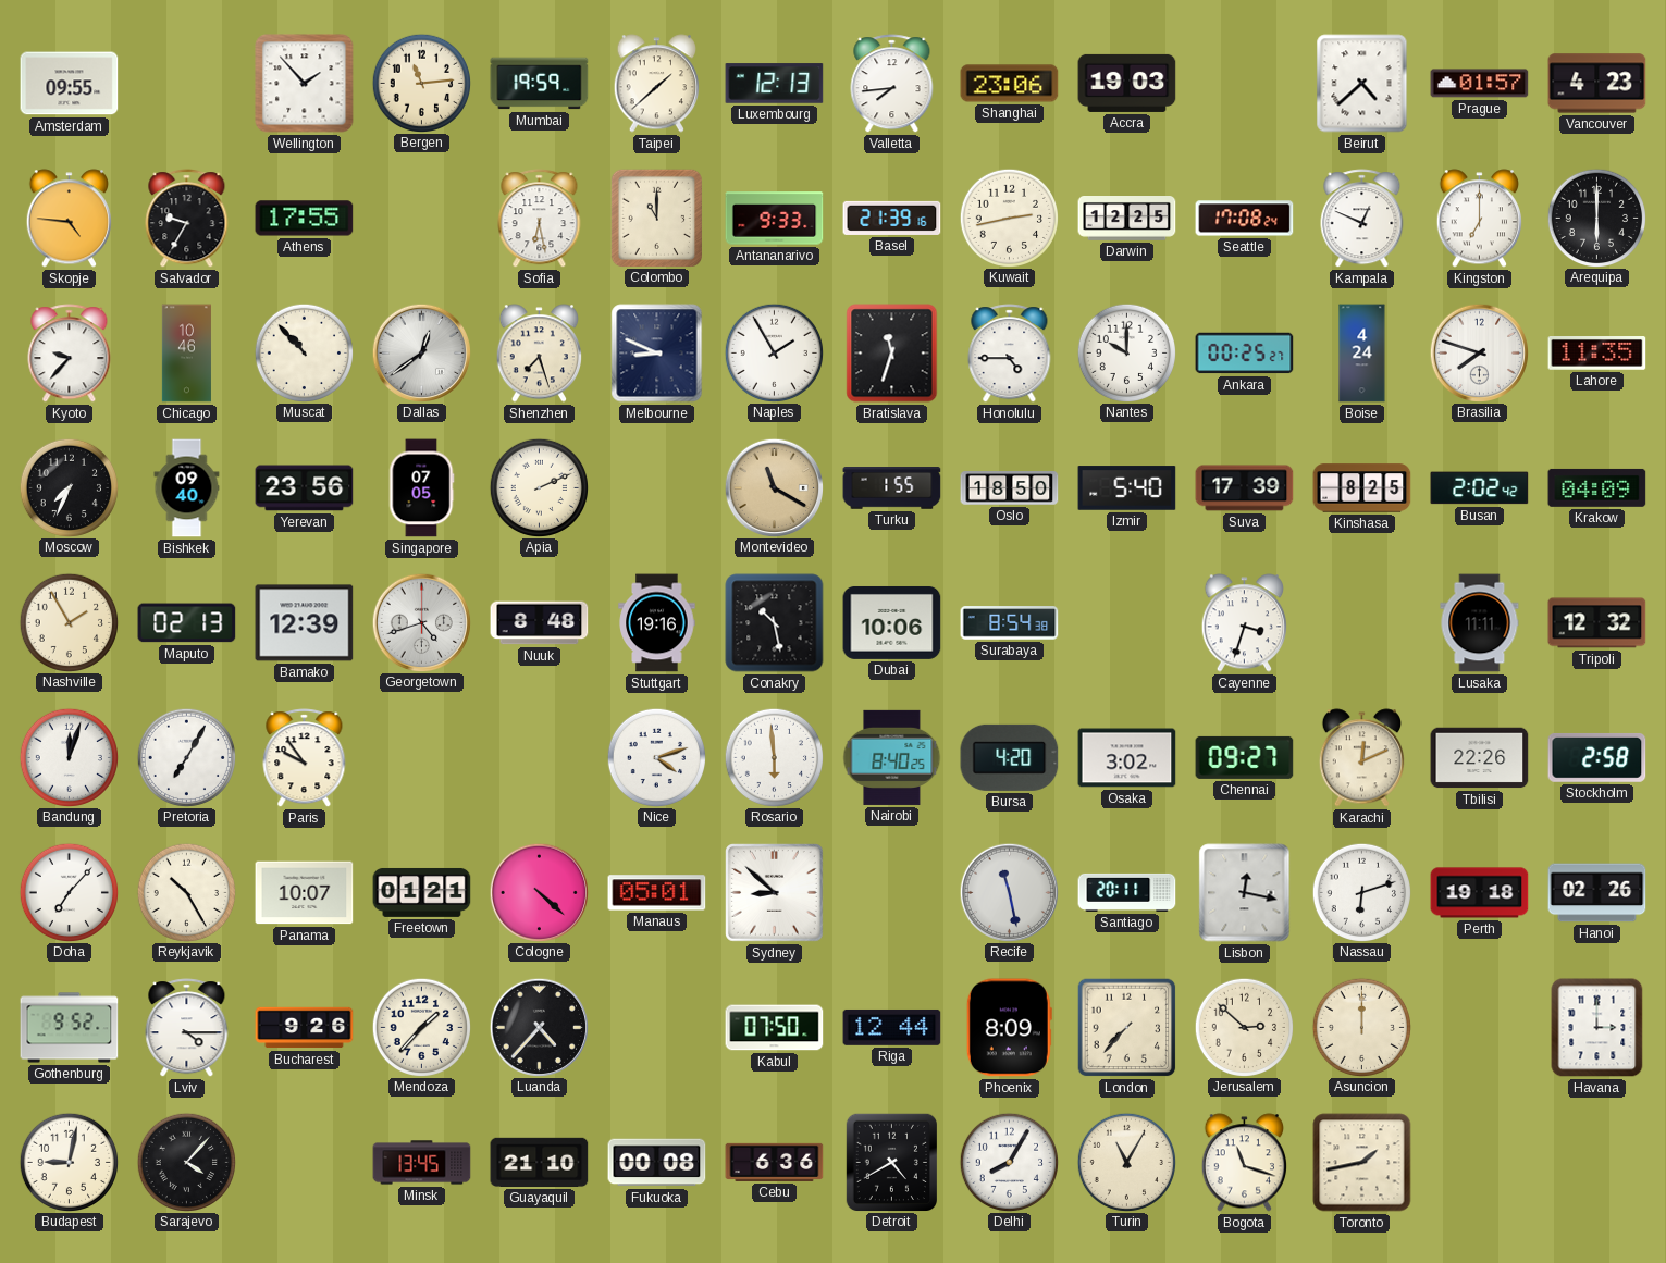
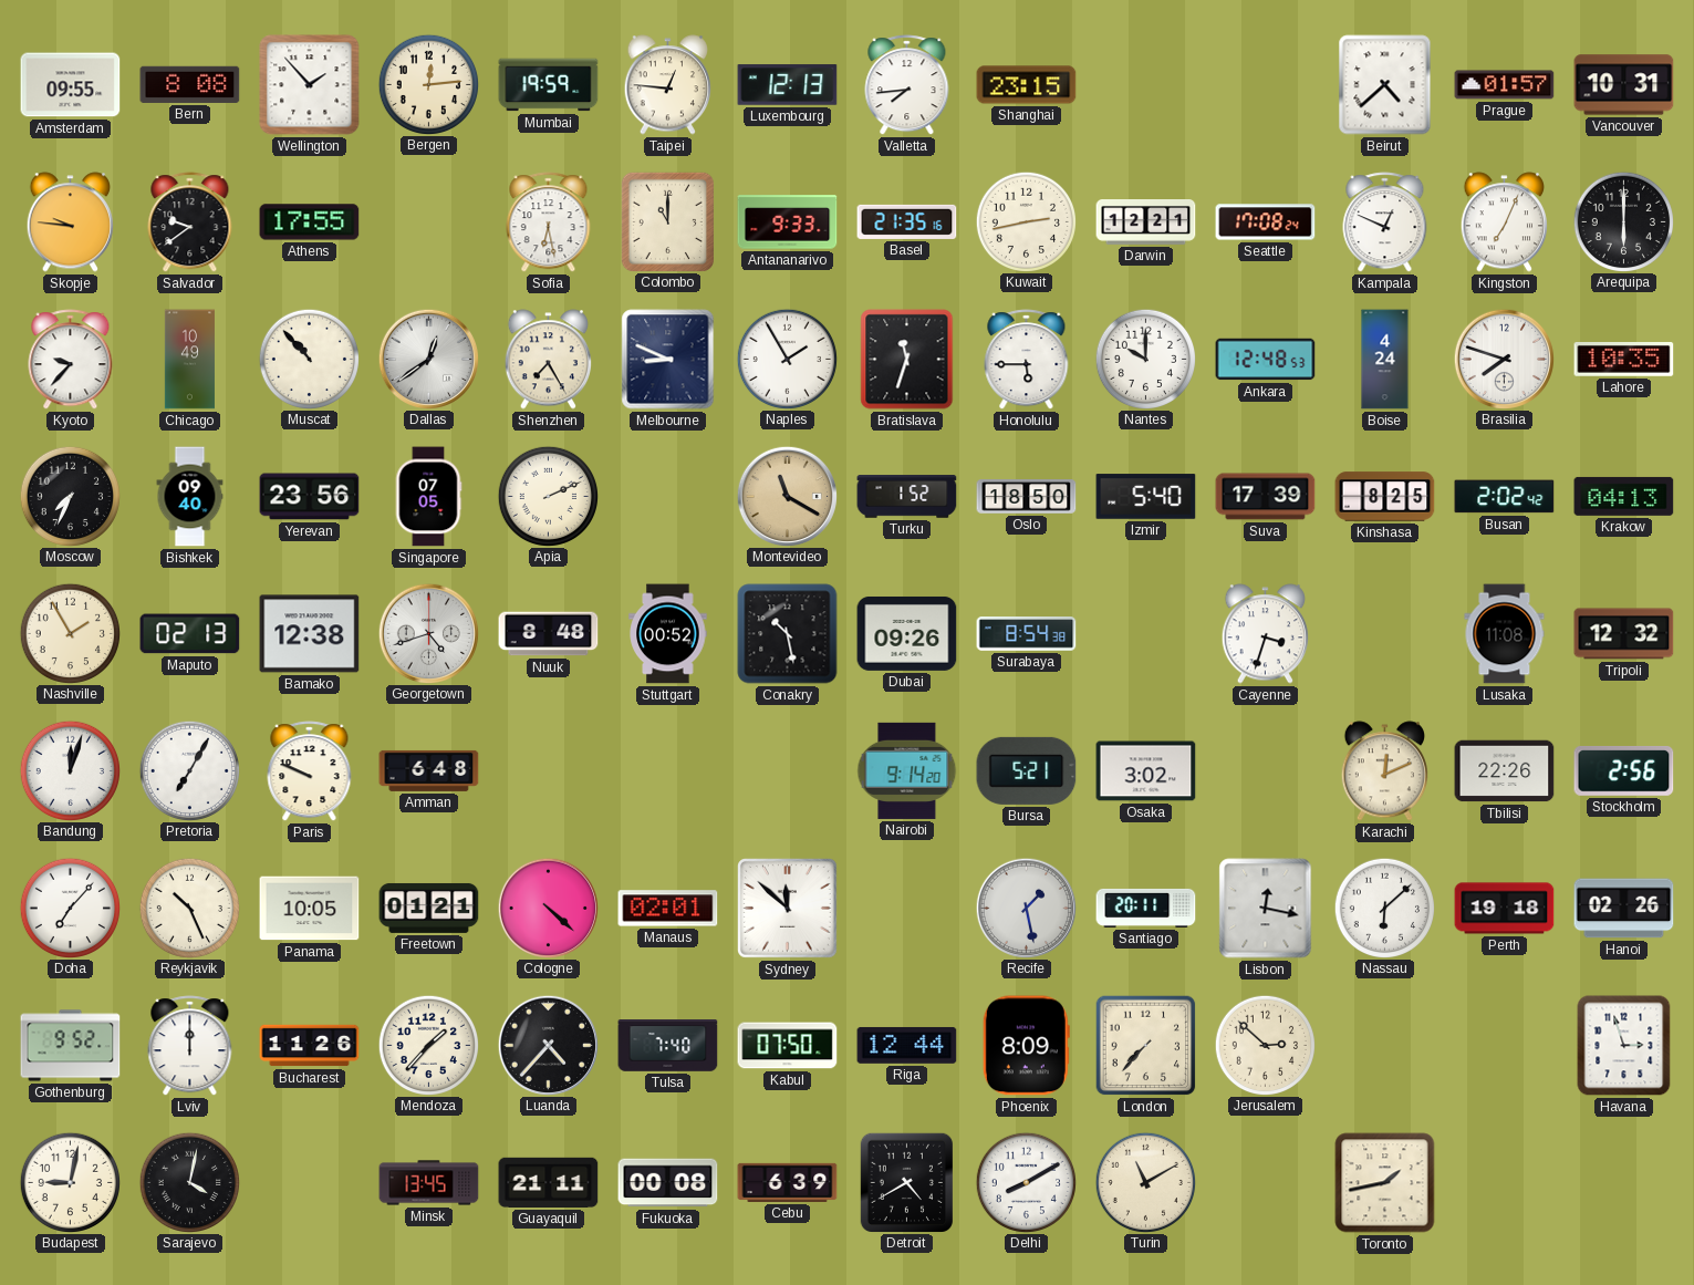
Bern: none -> 8:08 (190, 84)
Bergen: 11:14 -> 12:14 (428, 84)
Taipei: 1:38 -> 12:46 (667, 85)
Shanghai: 23:06 -> 23:15 (1027, 85)
Accra: 19:03 -> none (1127, 83)
Vancouver: 4:23 -> 10:31 (1624, 85)
Skopje: 4:46 -> 9:46 (70, 222)
Salvador: 9:35 -> 9:39 (190, 222)
Basel: 21:39 -> 21:35 (907, 221)
Darwin: 12:25 -> 12:21 (1146, 222)
Kingston: 7:00 -> 7:04 (1504, 222)
Chicago: 10:46 -> 10:49 (189, 360)
Shenzhen: 7:27 -> 7:25 (548, 360)
Honolulu: 4:45 -> 5:45 (1027, 360)
Ankara: 00:25 -> 12:48 (1266, 360)
Lahore: 11:35 -> 10:35 (1624, 360)
Turku: 1:55 -> 1:52 (907, 497)
Krakow: 04:09 -> 04:13 (1624, 496)
Bamako: 12:39 -> 12:38 (310, 634)
Stuttgart: 19:16 -> 00:52 (668, 634)
Dubai: 10:06 -> 09:26 (907, 633)
Lusaka: 11:11 -> 11:08 (1505, 634)
Paris: 9:54 -> 9:49 (310, 771)
Amman: none -> 6:48 (429, 770)
Nice: 4:12 -> none (656, 757)
Rosario: 5:59 -> none (774, 757)
Nairobi: 8:40 -> 9:14 (907, 770)
Bursa: 4:20 -> 5:21 (1027, 770)
Chennai: 09:27 -> none (1245, 757)
Stockholm: 2:58 -> 2:56 (1624, 770)
Reykjavik: 10:25 -> 10:26 (189, 908)
Panama: 10:07 -> 10:05 (310, 909)
Manaus: 05:01 -> 02:01 (668, 909)
Sydney: 8:52 -> 11:52 (788, 909)
Recife: 11:28 -> 1:28 (1026, 908)
Nassau: 6:12 -> 6:08 (1384, 908)
Lviv: 4:15 -> 12:00 (190, 1046)
Bucharest: 9:26 -> 11:26 (310, 1046)
Tulsa: none -> 7:40 (668, 1046)
Asuncion: 12:00 -> none (1361, 1027)
Havana: 3:00 -> 2:57 (1624, 1046)
Sarajevo: 4:07 -> 4:02 (189, 1182)
Guayaquil: 21:10 -> 21:11 (549, 1182)
Cebu: 6:36 -> 6:39 (788, 1182)
Delhi: 8:05 -> 8:10 (1026, 1182)
Turin: 11:05 -> 11:10 (1145, 1182)
Bogota: 11:18 -> none (1244, 1163)
